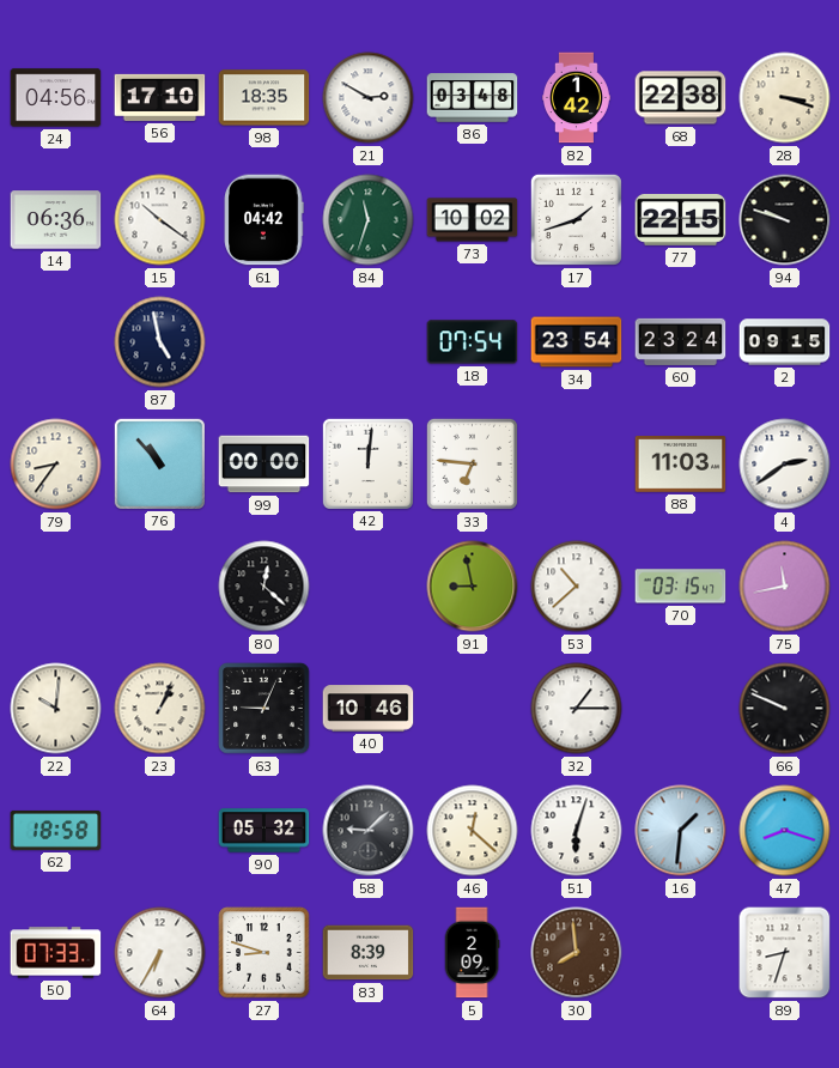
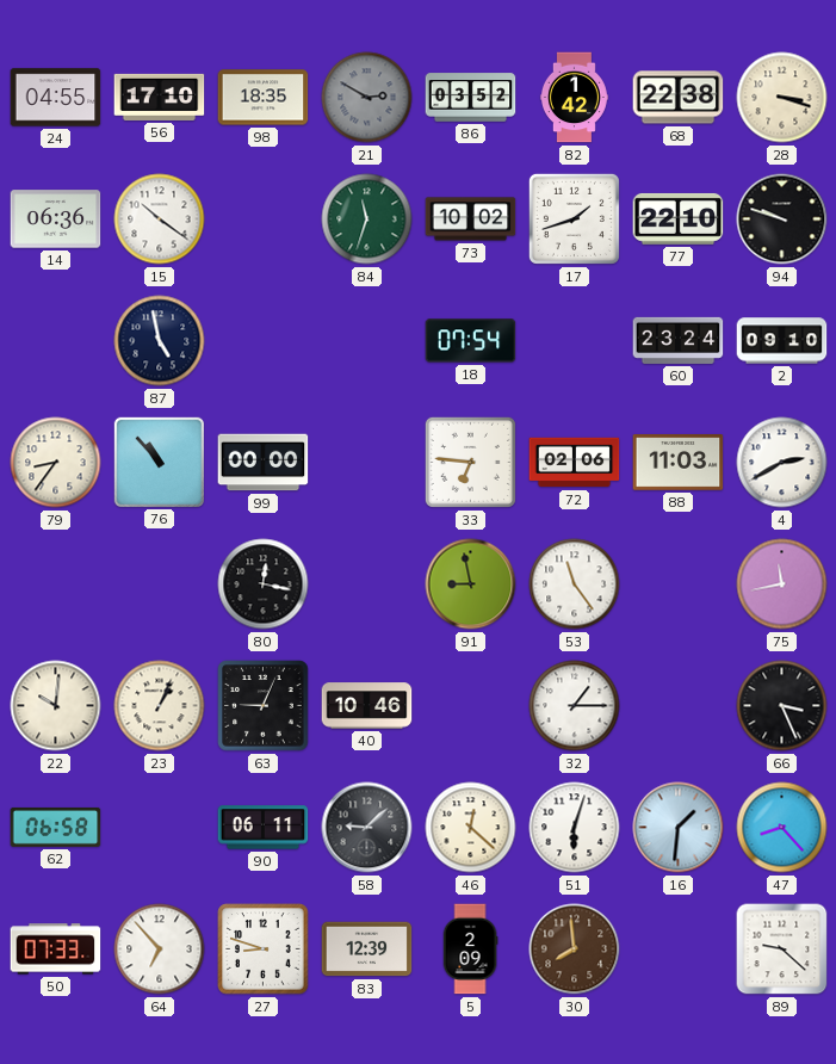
24: 04:56 -> 04:55 (56, 98)
21 dial: white -> grey (367, 98)
86: 03:48 -> 03:52 (471, 98)
61: 04:42 -> none (265, 220)
77: 22:15 -> 22:10 (679, 218)
34: 23:54 -> none (577, 342)
2: 09:15 -> 09:10 (782, 341)
42: 12:01 -> none (367, 463)
72: none -> 02:06 (575, 463)
4: 2:39 -> 2:40 (782, 463)
80: 12:22 -> 12:17 (264, 584)
53: 10:38 -> 11:24 (575, 584)
70: 03:15 -> none (681, 587)
66: 9:49 -> 3:26 (782, 706)
62: 18:58 -> 06:58 (56, 828)
90: 05:32 -> 06:11 (264, 828)
47: 8:18 -> 8:23 (782, 828)
64: 6:35 -> 6:53 (160, 949)
83: 8:39 -> 12:39 (367, 949)
89: 8:33 -> 9:22 (782, 949)
